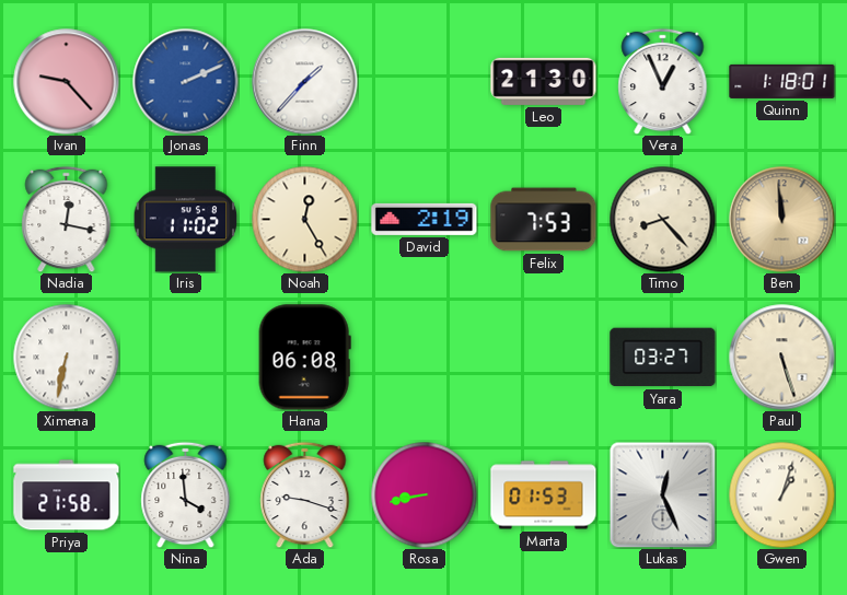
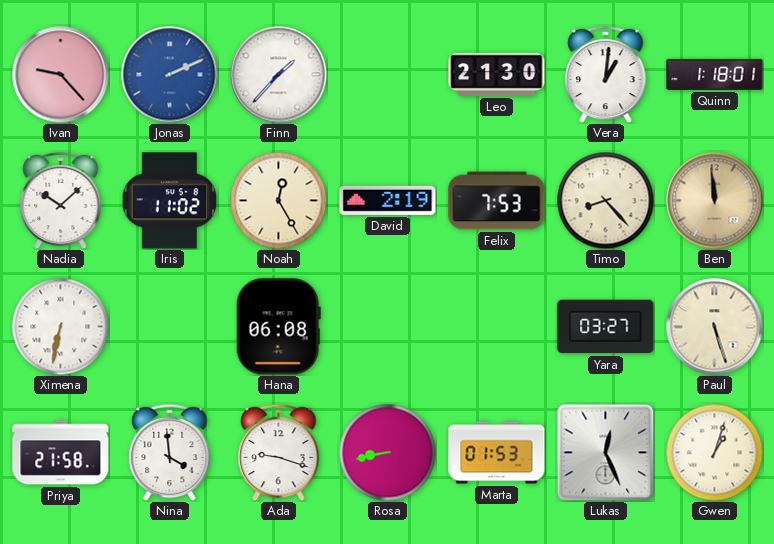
Vera: 12:56 -> 1:01 (606, 74)
Nadia: 12:17 -> 10:08 (61, 200)
